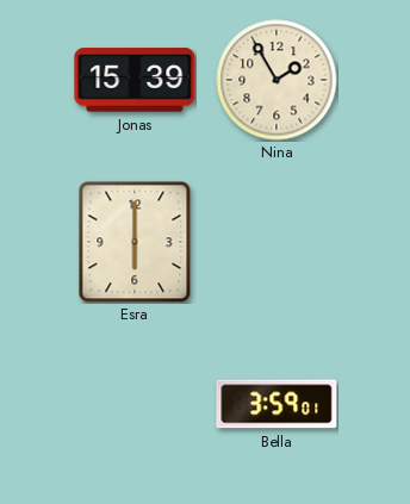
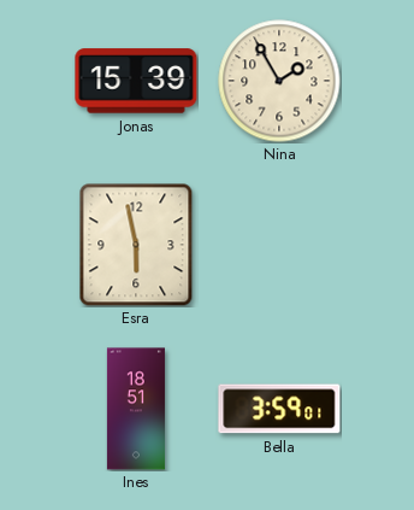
Esra: 6:00 -> 5:58 (136, 245)
Ines: none -> 18:51 (136, 409)
